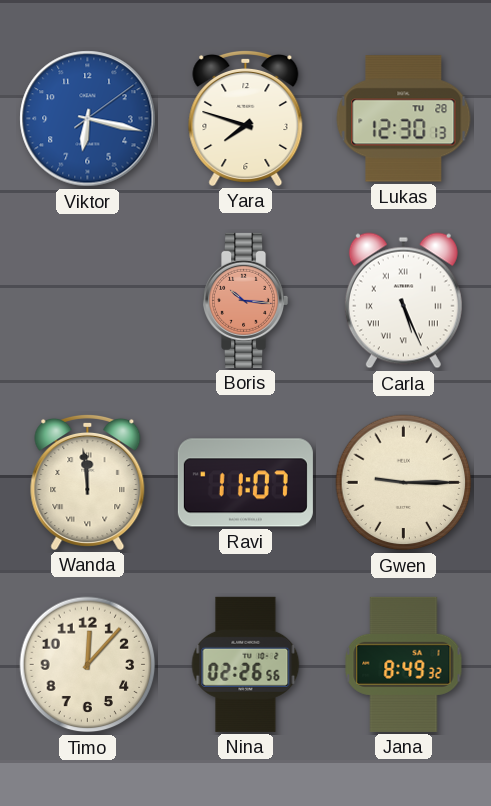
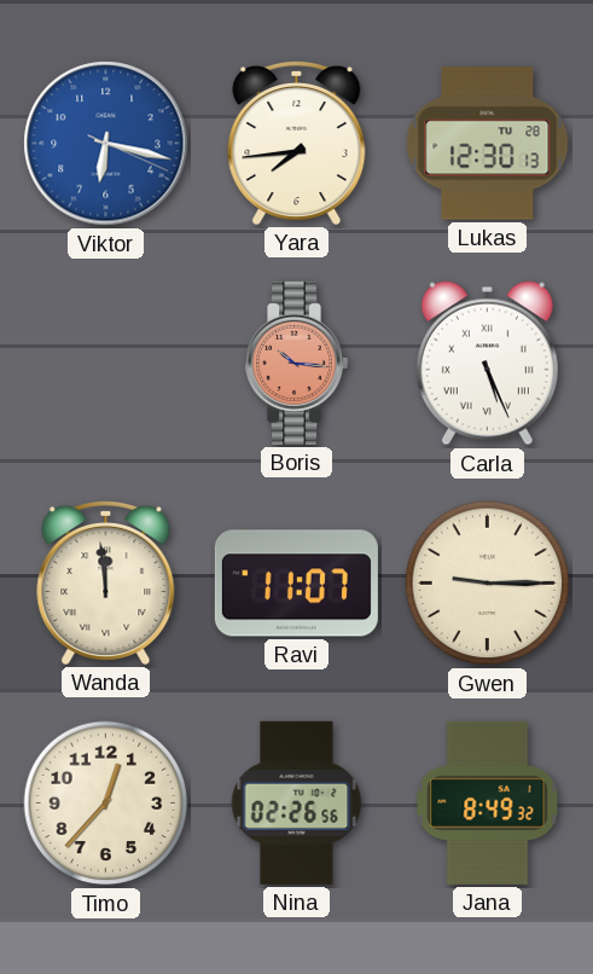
Viktor: 6:17:09 -> 6:17:19 (106, 144)
Yara: 7:48 -> 7:44 (297, 143)
Timo: 12:07 -> 12:37 (106, 804)
